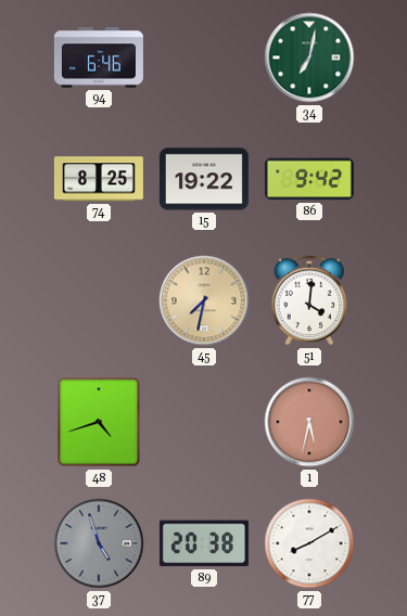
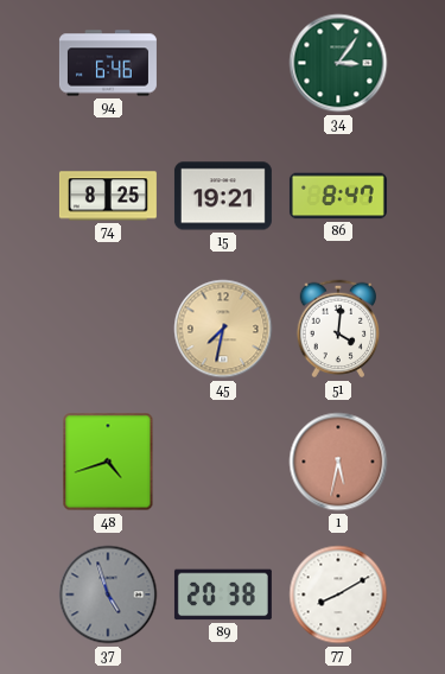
34: 7:02 -> 3:06 (338, 63)
15: 19:22 -> 19:21 (223, 196)
86: 9:42 -> 8:47 (338, 196)
